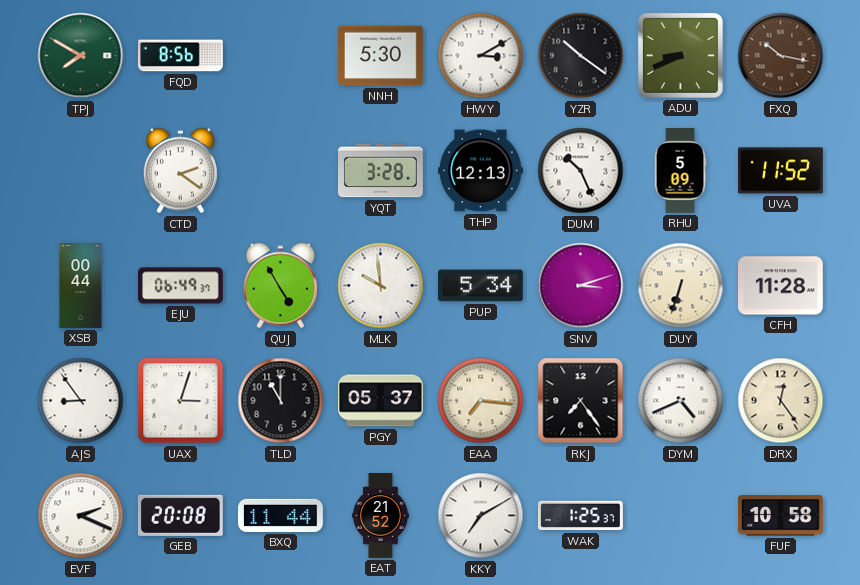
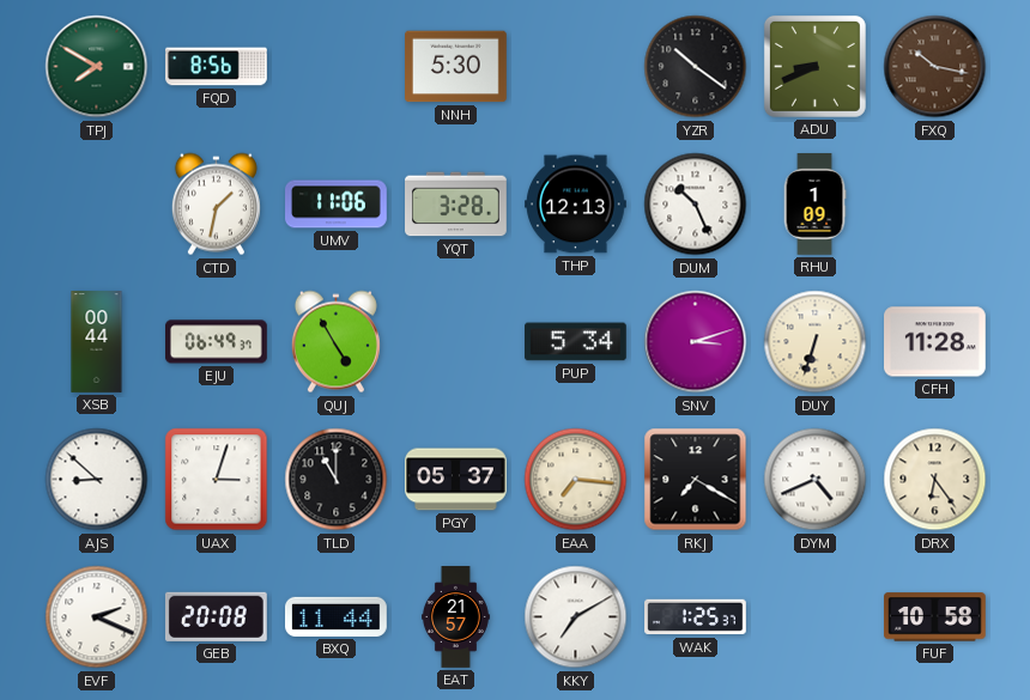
HWY: 3:10 -> none (481, 56)
CTD: 2:21 -> 1:32 (216, 205)
UMV: none -> 11:06 (337, 205)
RHU: 5:09 -> 1:09 (814, 205)
UVA: 11:52 -> none (781, 171)
MLK: 9:59 -> none (381, 286)
AJS: 8:54 -> 8:52 (97, 480)
RKJ: 7:24 -> 7:20 (696, 480)
DRX: 12:24 -> 6:24 (935, 480)
EAT: 21:52 -> 21:57 (455, 617)
